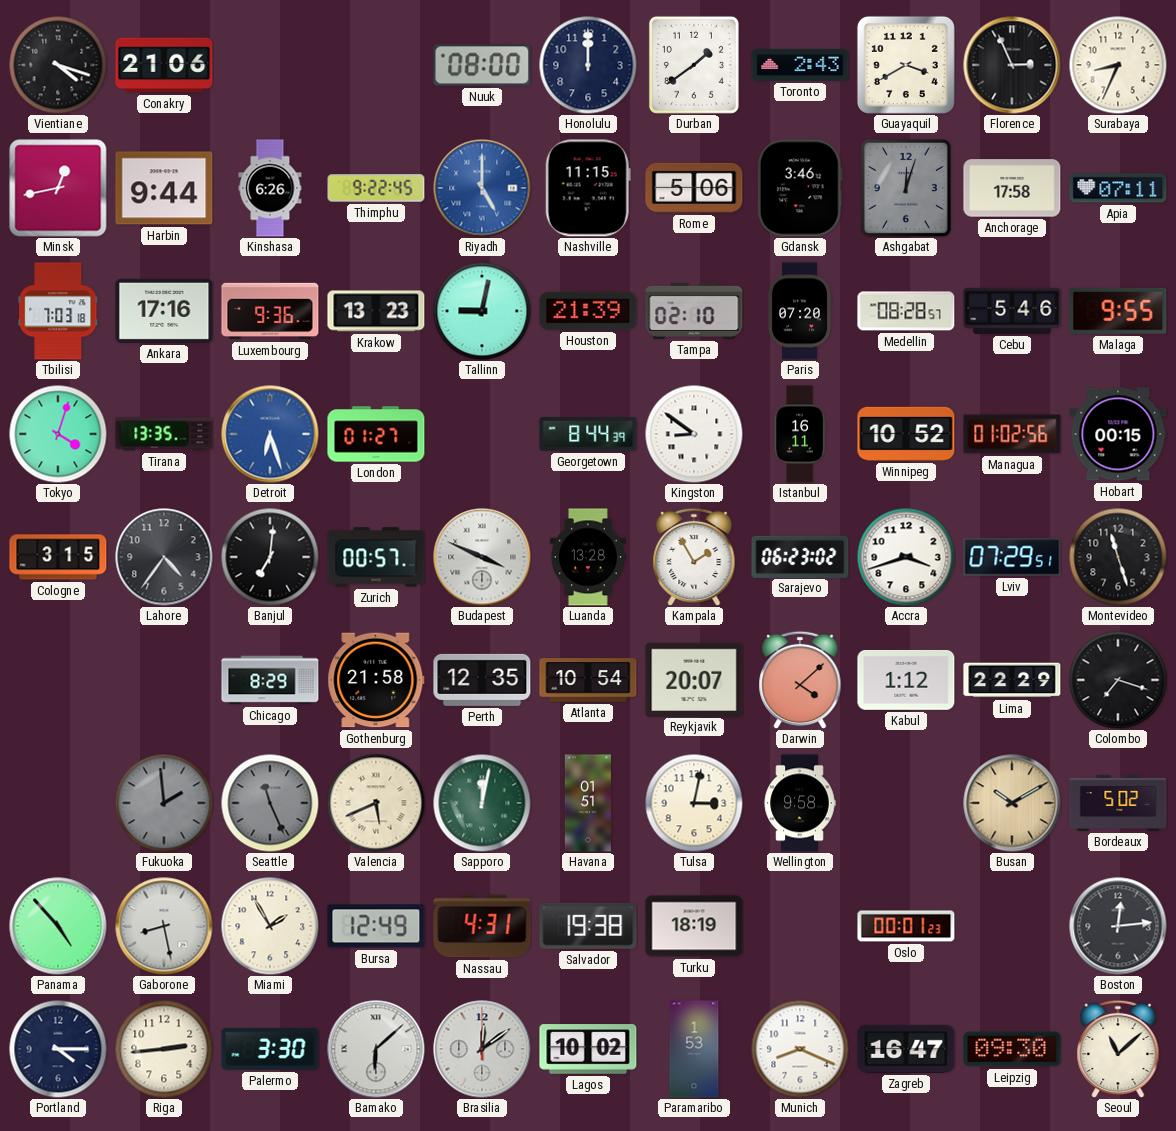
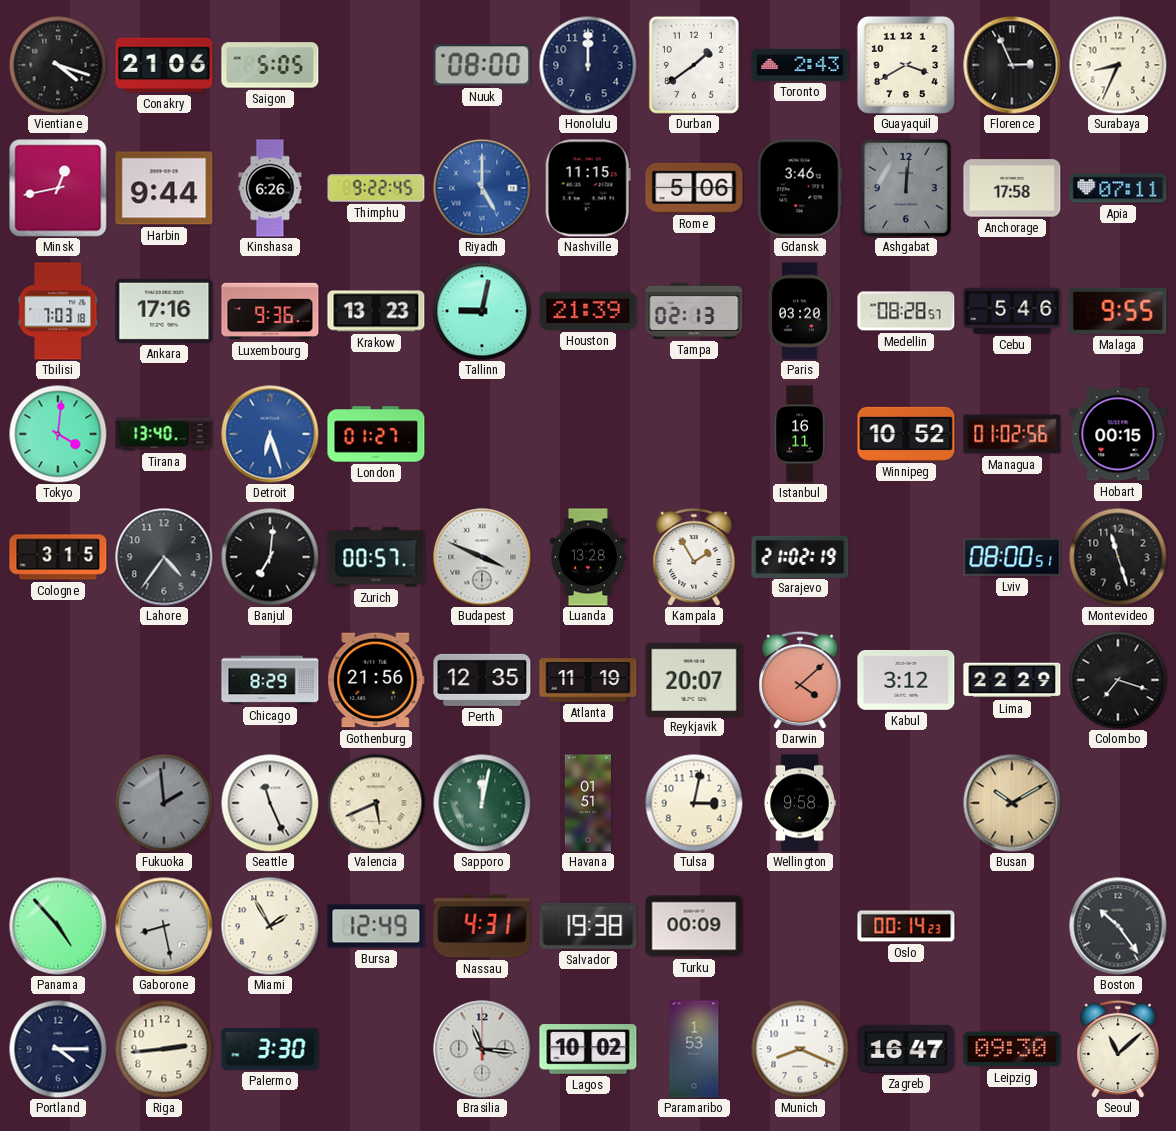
Saigon: none -> 5:05 (270, 65)
Ashgabat: 12:03 -> 12:01 (906, 188)
Tampa: 02:10 -> 02:13 (694, 311)
Paris: 07:20 -> 03:20 (800, 311)
Tokyo: 4:03 -> 4:01 (58, 434)
Tirana: 13:35 -> 13:40 (164, 434)
Georgetown: 8:44 -> none (588, 434)
Kingston: 8:51 -> none (694, 434)
Sarajevo: 06:23 -> 21:02 (800, 556)
Accra: 3:42 -> none (906, 557)
Lviv: 07:29 -> 08:00 (1012, 557)
Gothenburg: 21:58 -> 21:56 (376, 680)
Atlanta: 10:54 -> 11:19 (588, 680)
Kabul: 1:12 -> 3:12 (906, 680)
Seattle dial: grey -> white (270, 803)
Bordeaux: 5:02 -> none (1118, 803)
Turku: 18:19 -> 00:09 (694, 926)
Oslo: 00:01 -> 00:14 (906, 926)
Boston: 12:14 -> 10:24 (1118, 926)
Bamako: 6:08 -> none (376, 1049)
Brasilia: 12:09 -> 11:16 (482, 1049)
